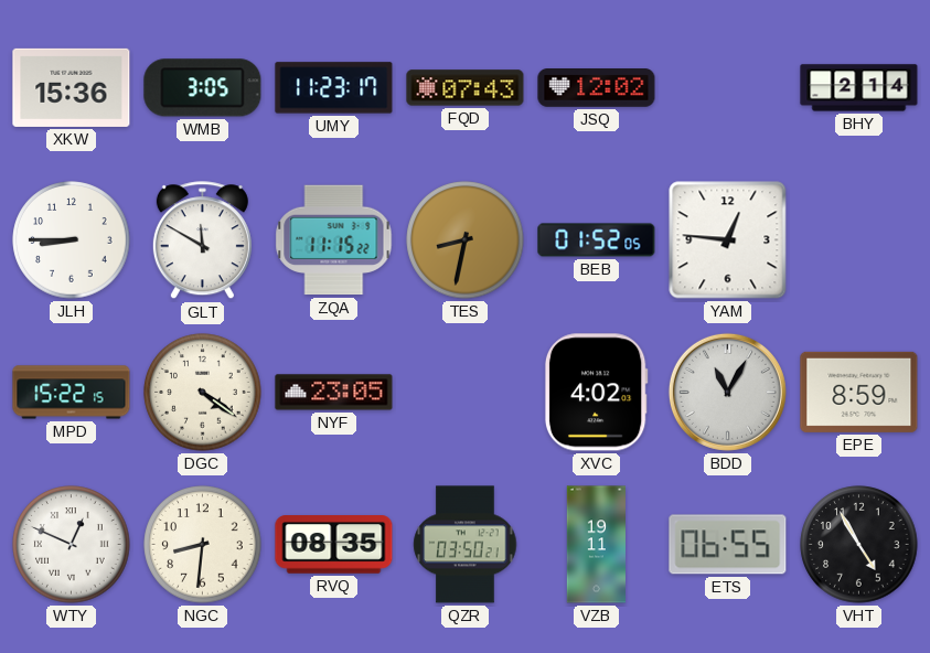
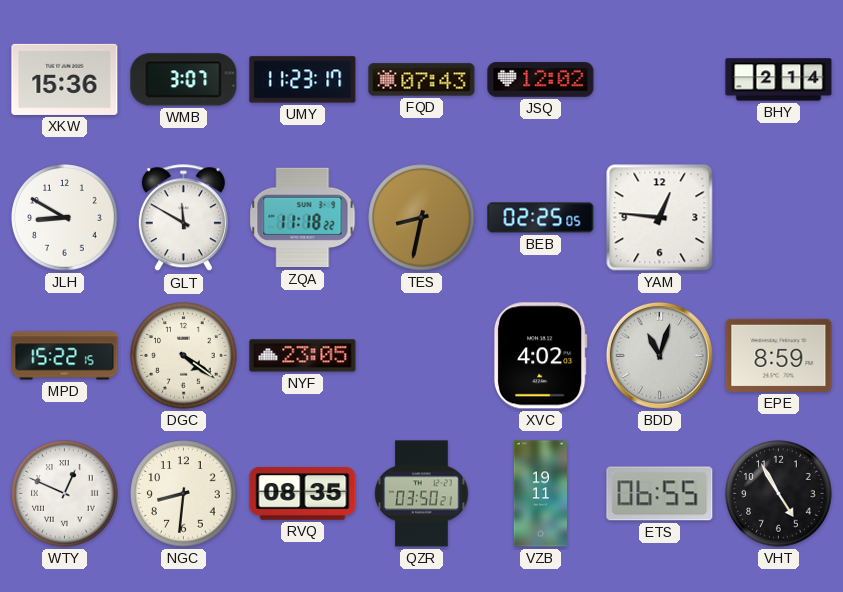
WMB: 3:05 -> 3:07 (184, 80)
JLH: 8:45 -> 8:50 (65, 218)
ZQA: 11:15 -> 11:18 (303, 218)
BEB: 01:52 -> 02:25 (541, 218)
BDD: 11:05 -> 11:03 (659, 355)
